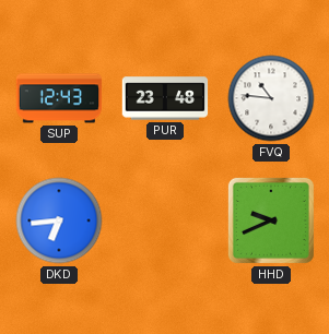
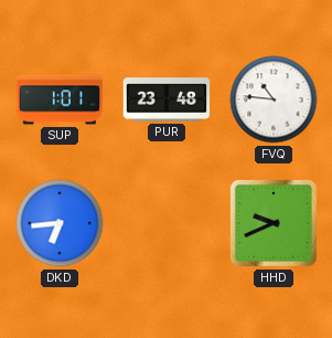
SUP: 12:43 -> 1:01 (60, 99)
